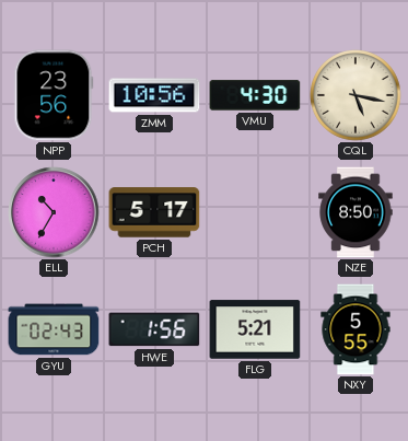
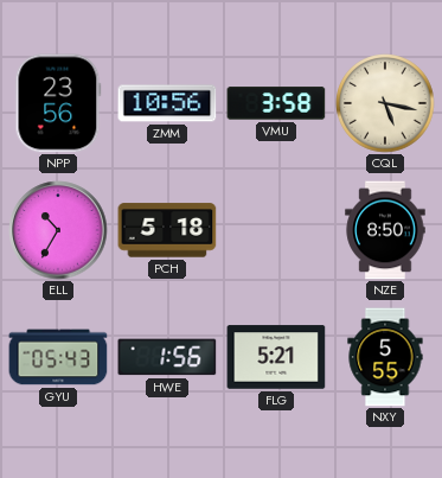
VMU: 4:30 -> 3:58 (276, 103)
PCH: 5:17 -> 5:18 (167, 230)
GYU: 02:43 -> 05:43 (58, 357)
